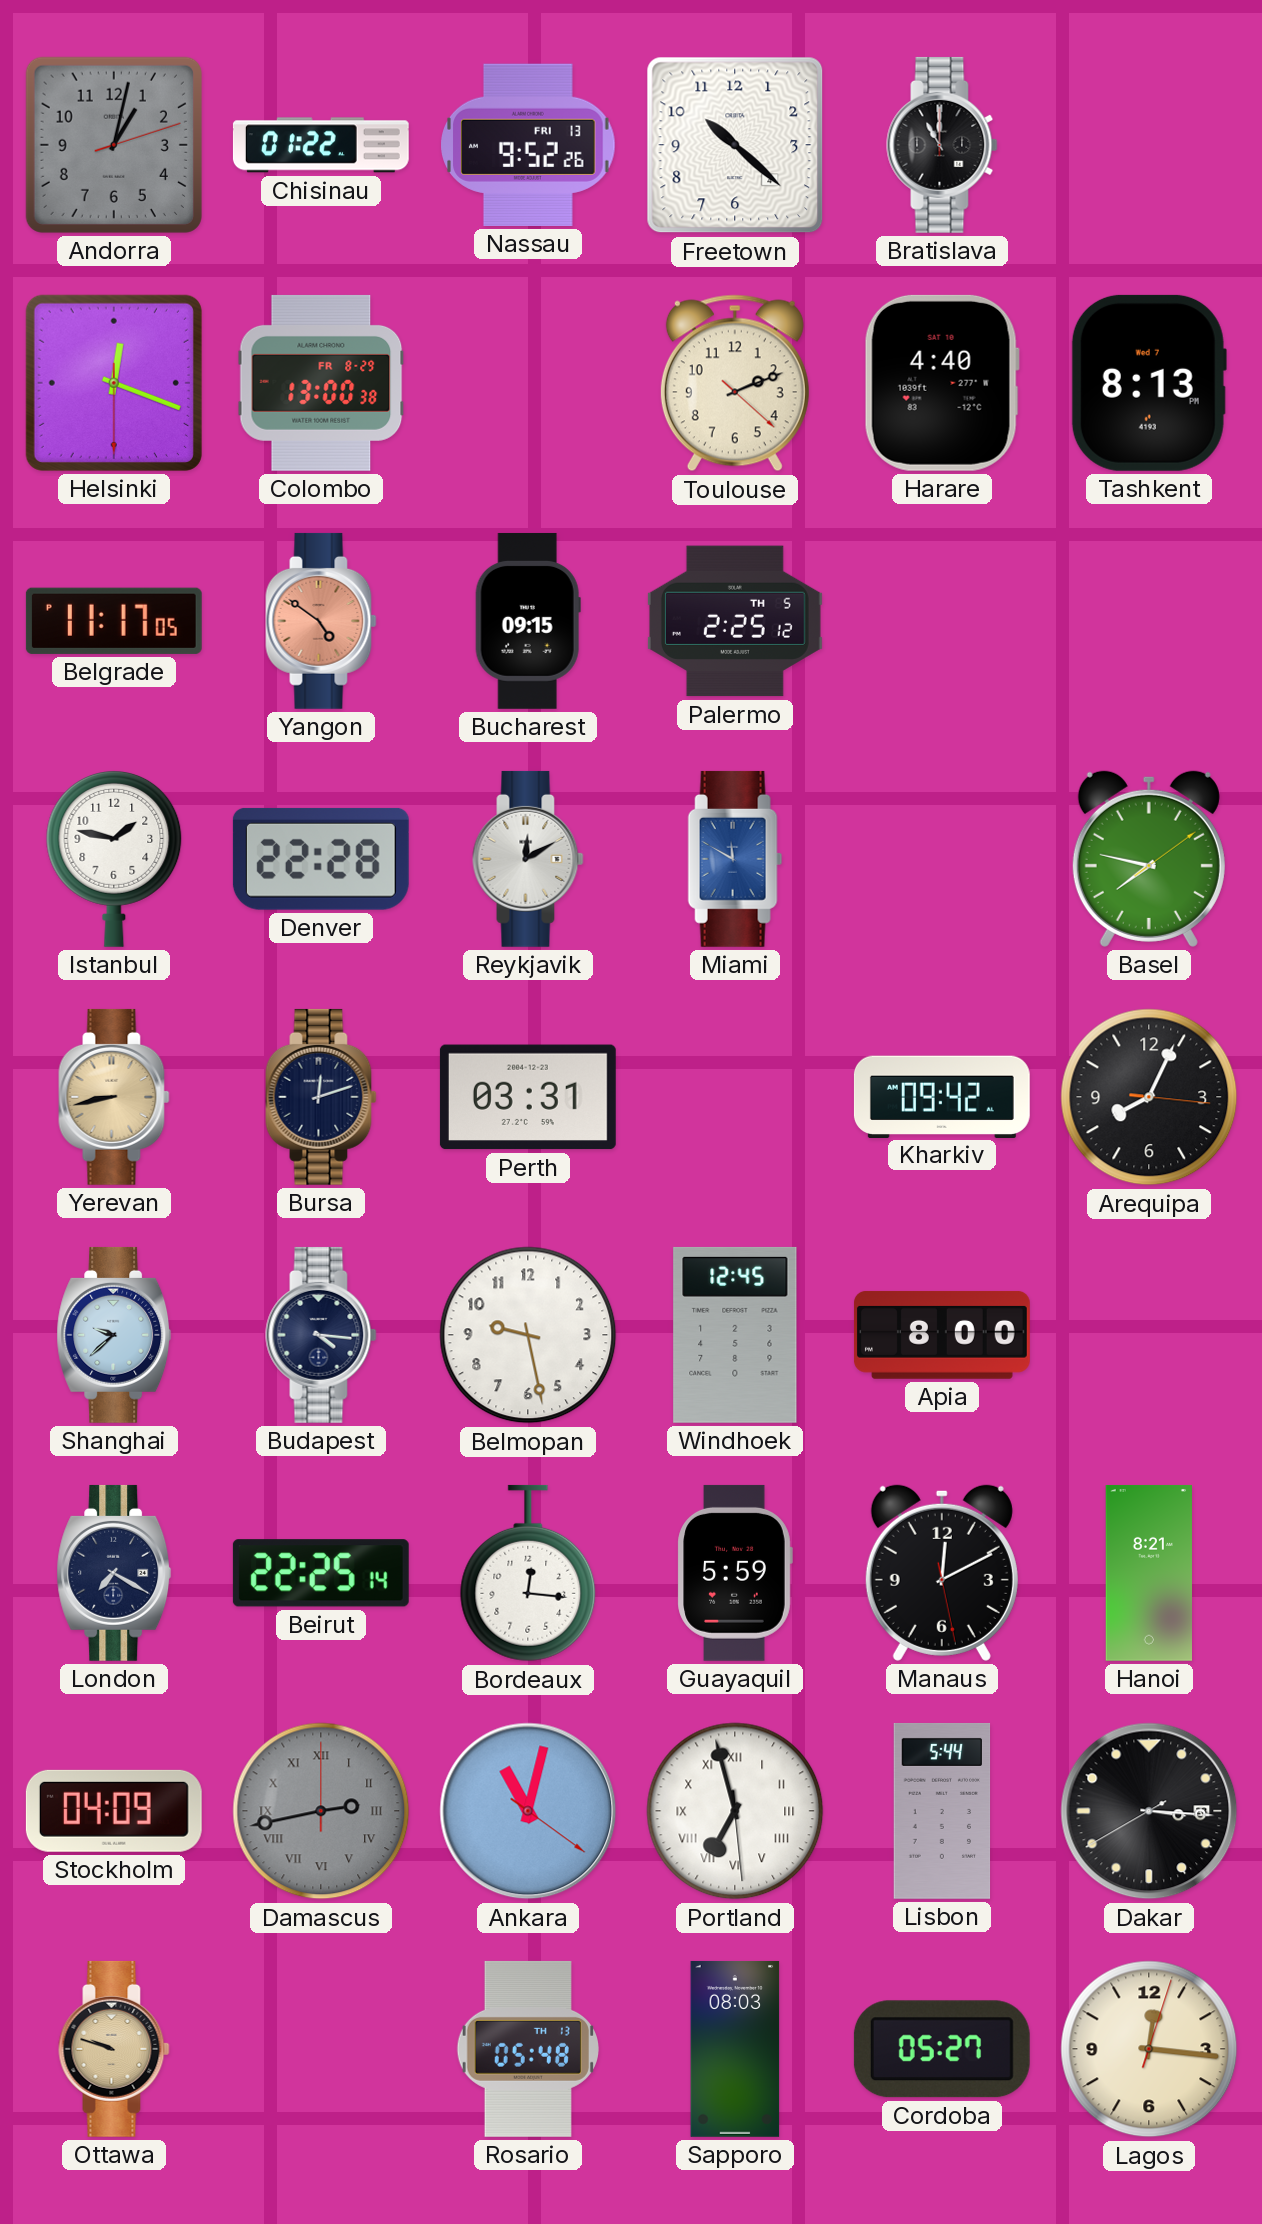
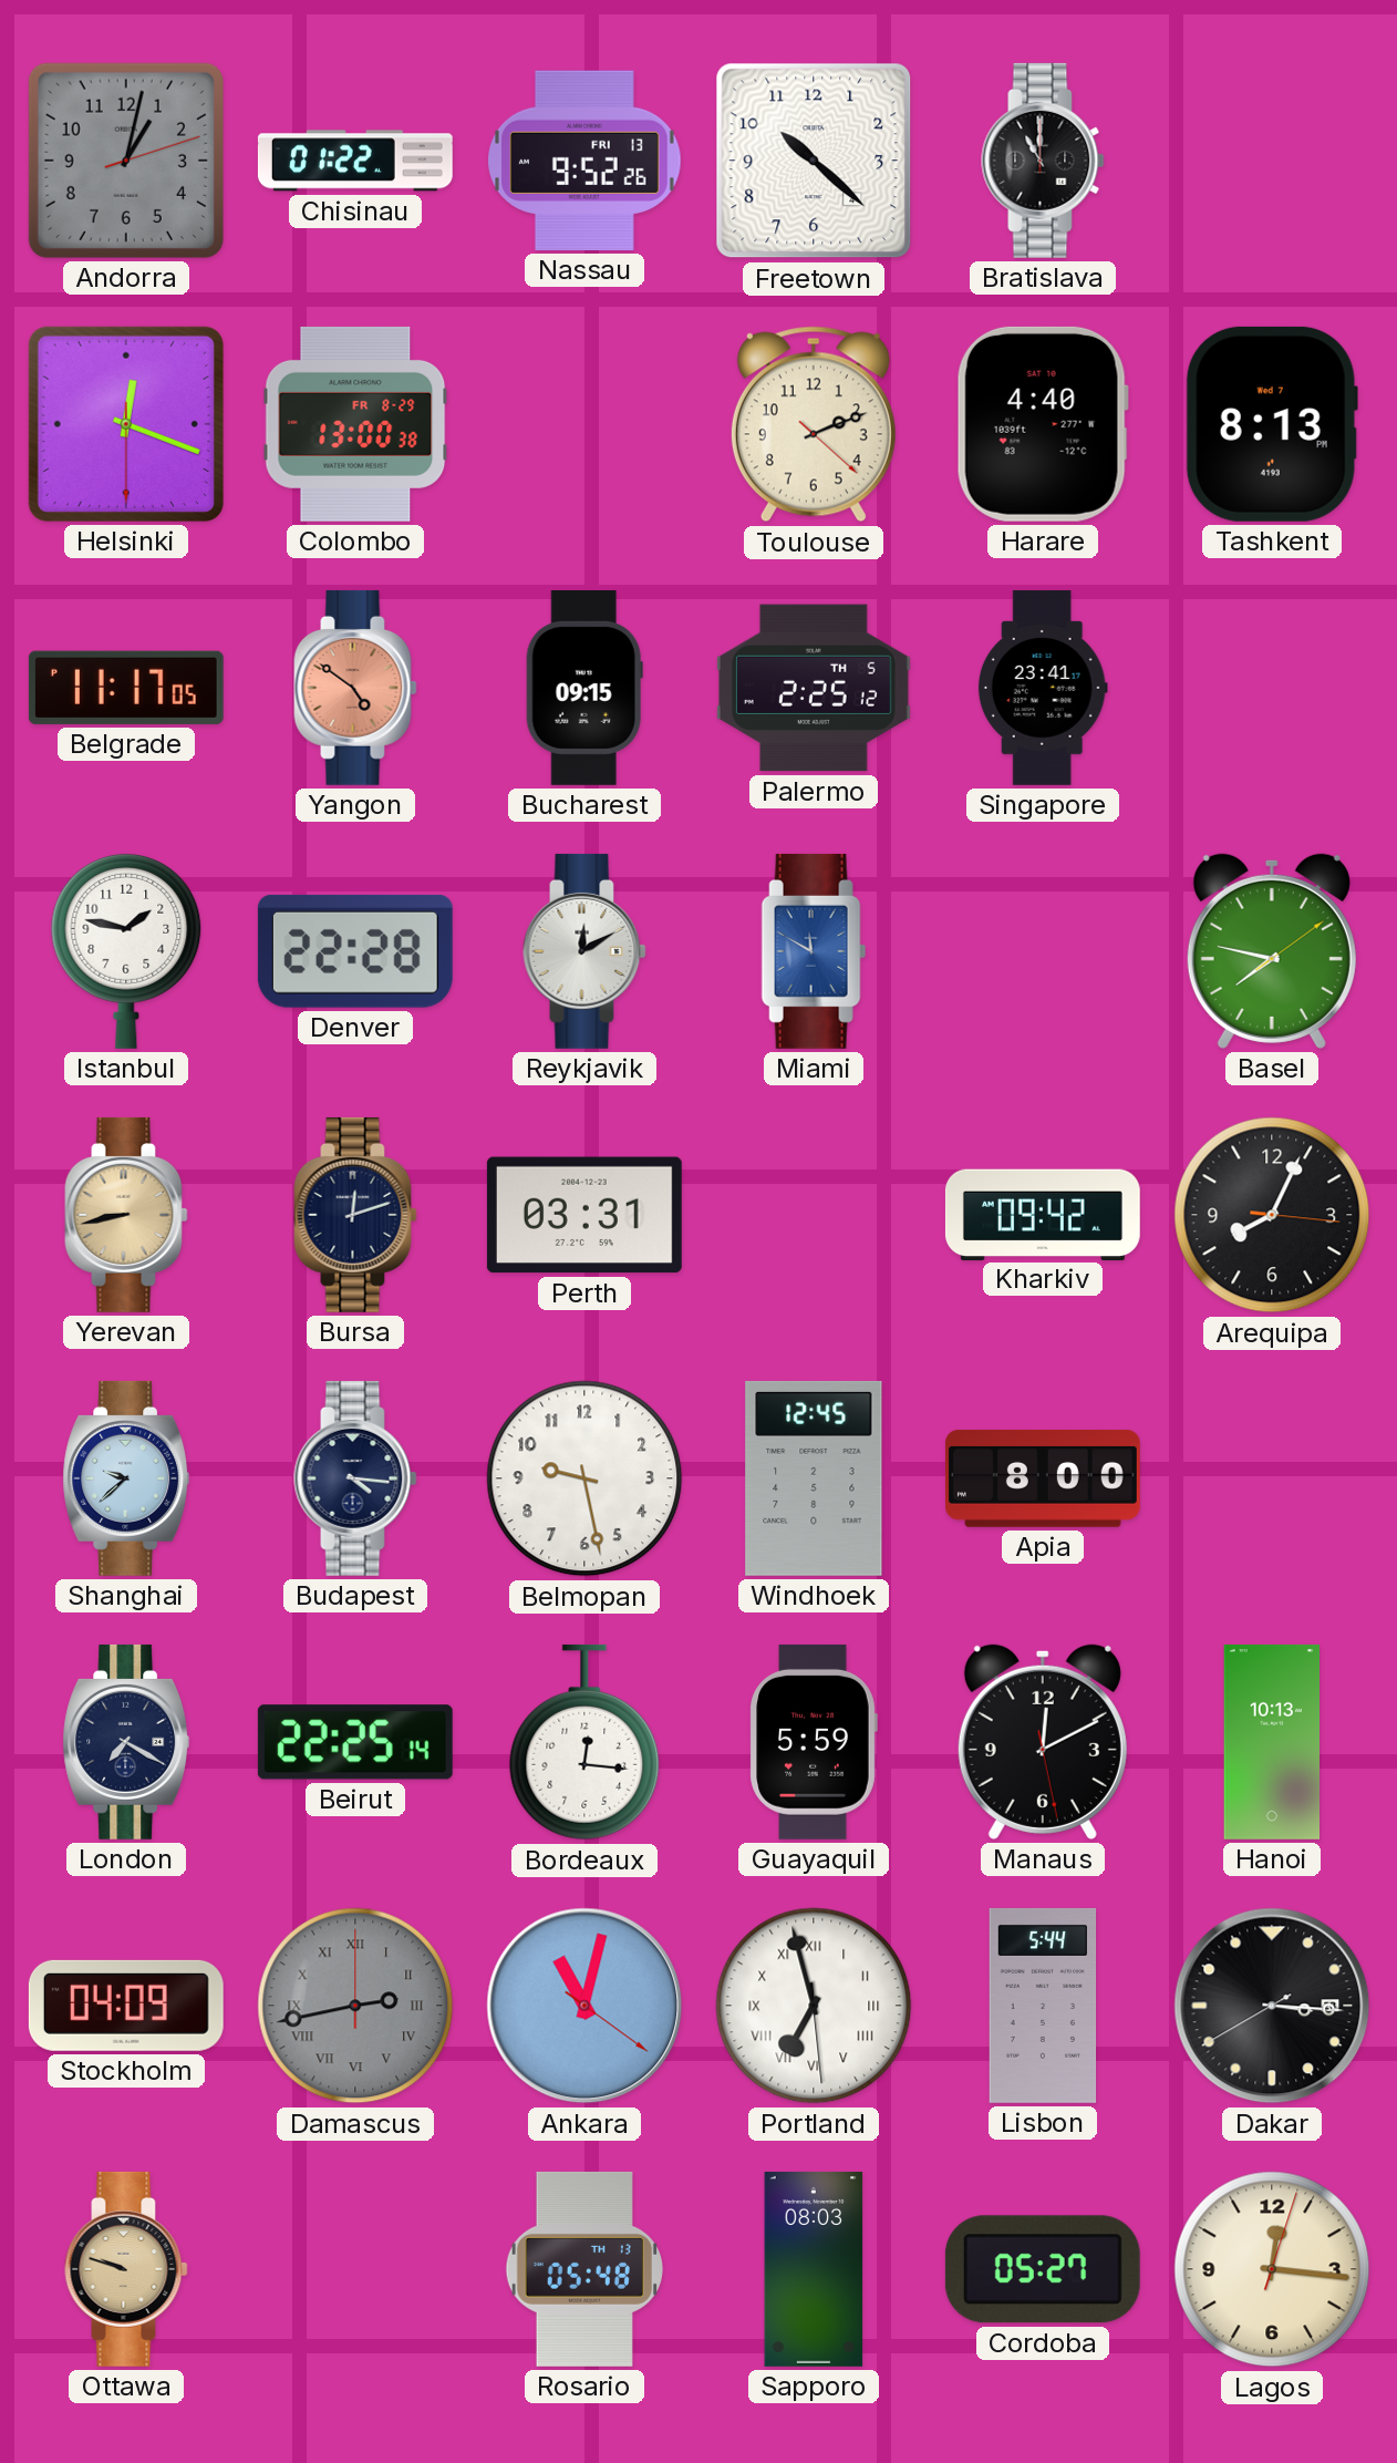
Singapore: none -> 23:41 (1043, 688)
Hanoi: 8:21 -> 10:13 (1272, 1742)
